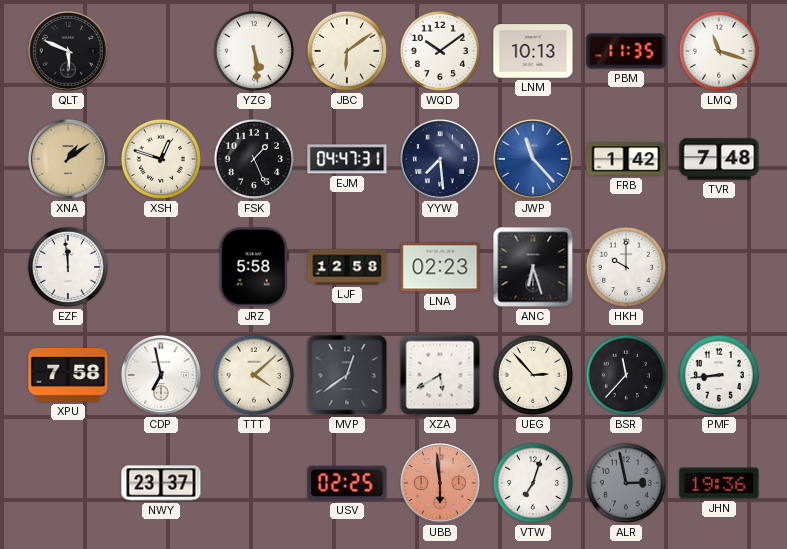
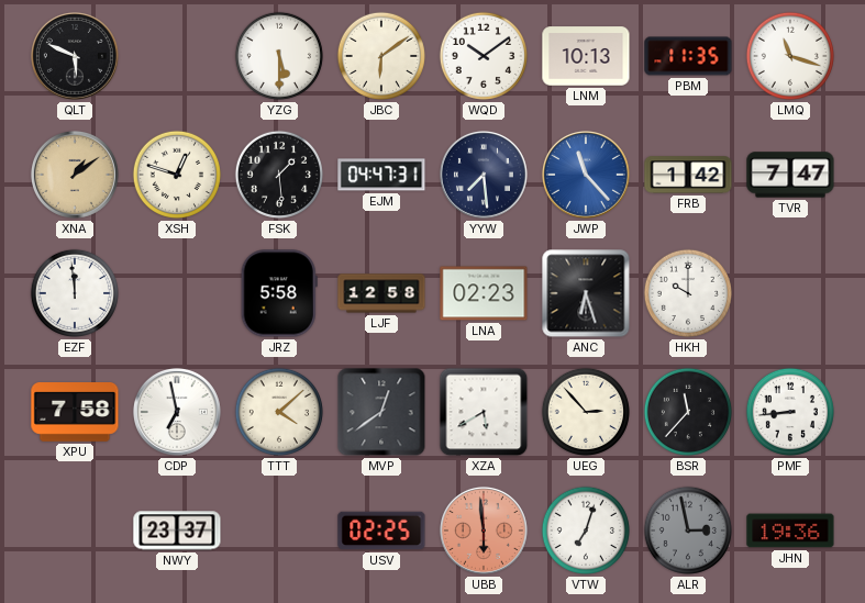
YZG: 5:29 -> 5:30 (279, 56)
FSK: 1:26 -> 1:29 (279, 175)
TVR: 7:48 -> 7:47 (790, 175)
